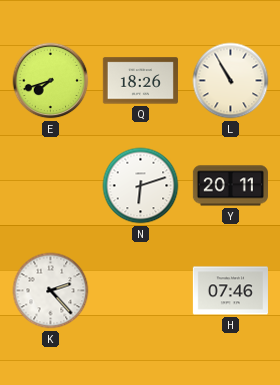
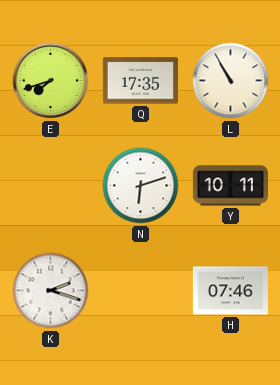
Q: 18:26 -> 17:35 (140, 81)
Y: 20:11 -> 10:11 (230, 186)
K: 2:23 -> 2:18 (51, 291)
